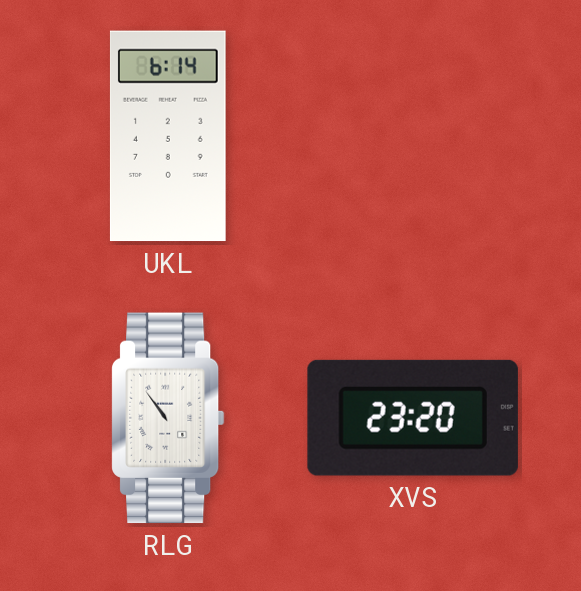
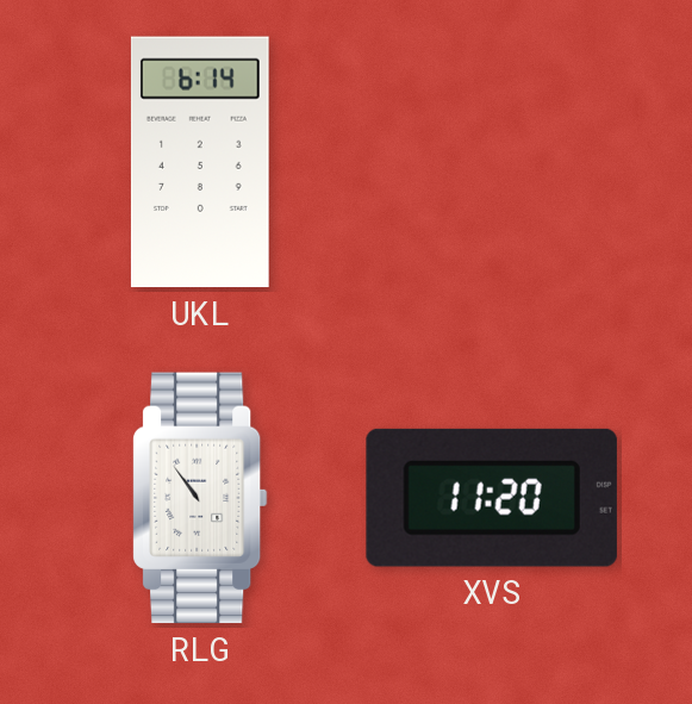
XVS: 23:20 -> 11:20 (492, 498)
